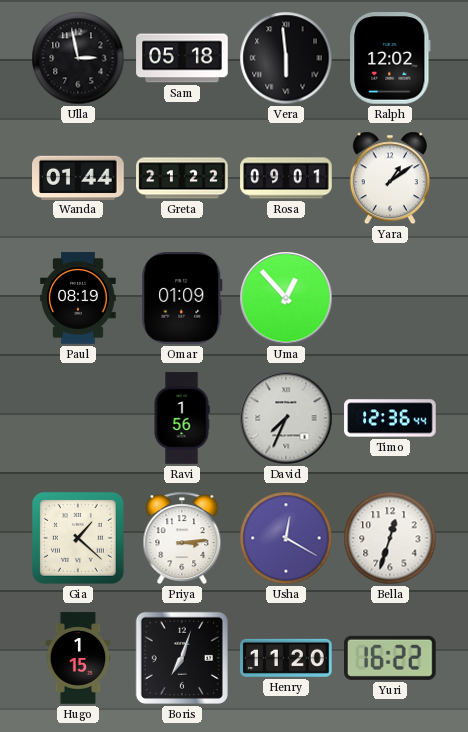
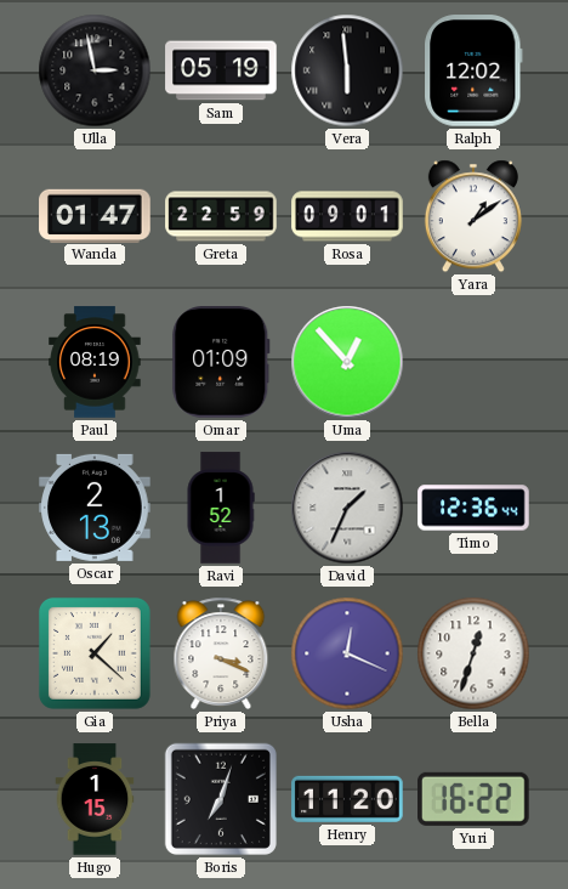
Sam: 05:18 -> 05:19 (221, 70)
Wanda: 01:44 -> 01:47 (95, 215)
Greta: 21:22 -> 22:59 (221, 216)
Oscar: none -> 2:13 (95, 508)
Ravi: 1:56 -> 1:52 (221, 508)
David: 7:34 -> 1:34 (347, 508)
Priya: 3:14 -> 3:19 (221, 653)
Usha: 12:20 -> 12:19 (347, 653)
